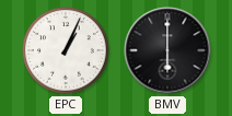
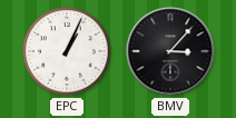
BMV: 6:00 -> 3:07 (170, 51)
